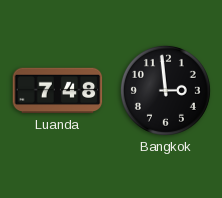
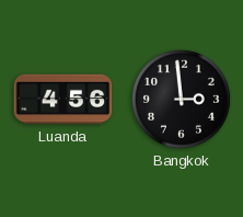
Luanda: 7:48 -> 4:56 (63, 100)
